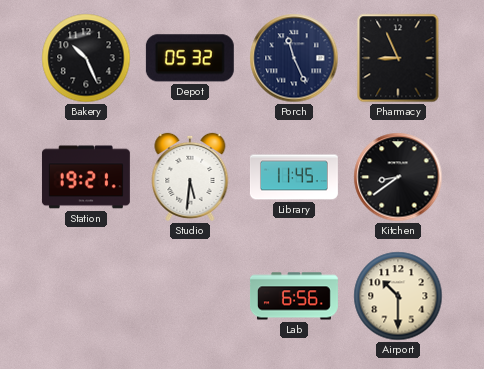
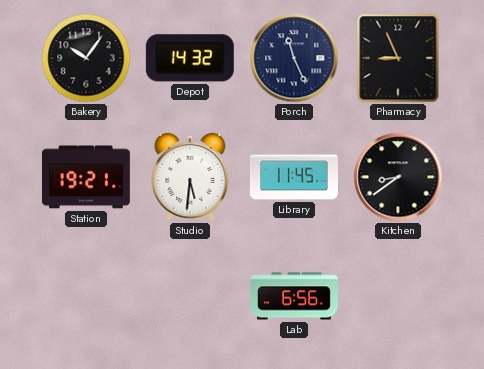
Bakery: 10:26 -> 10:06 (86, 58)
Depot: 05:32 -> 14:32 (190, 58)
Airport: 10:30 -> none (398, 296)
